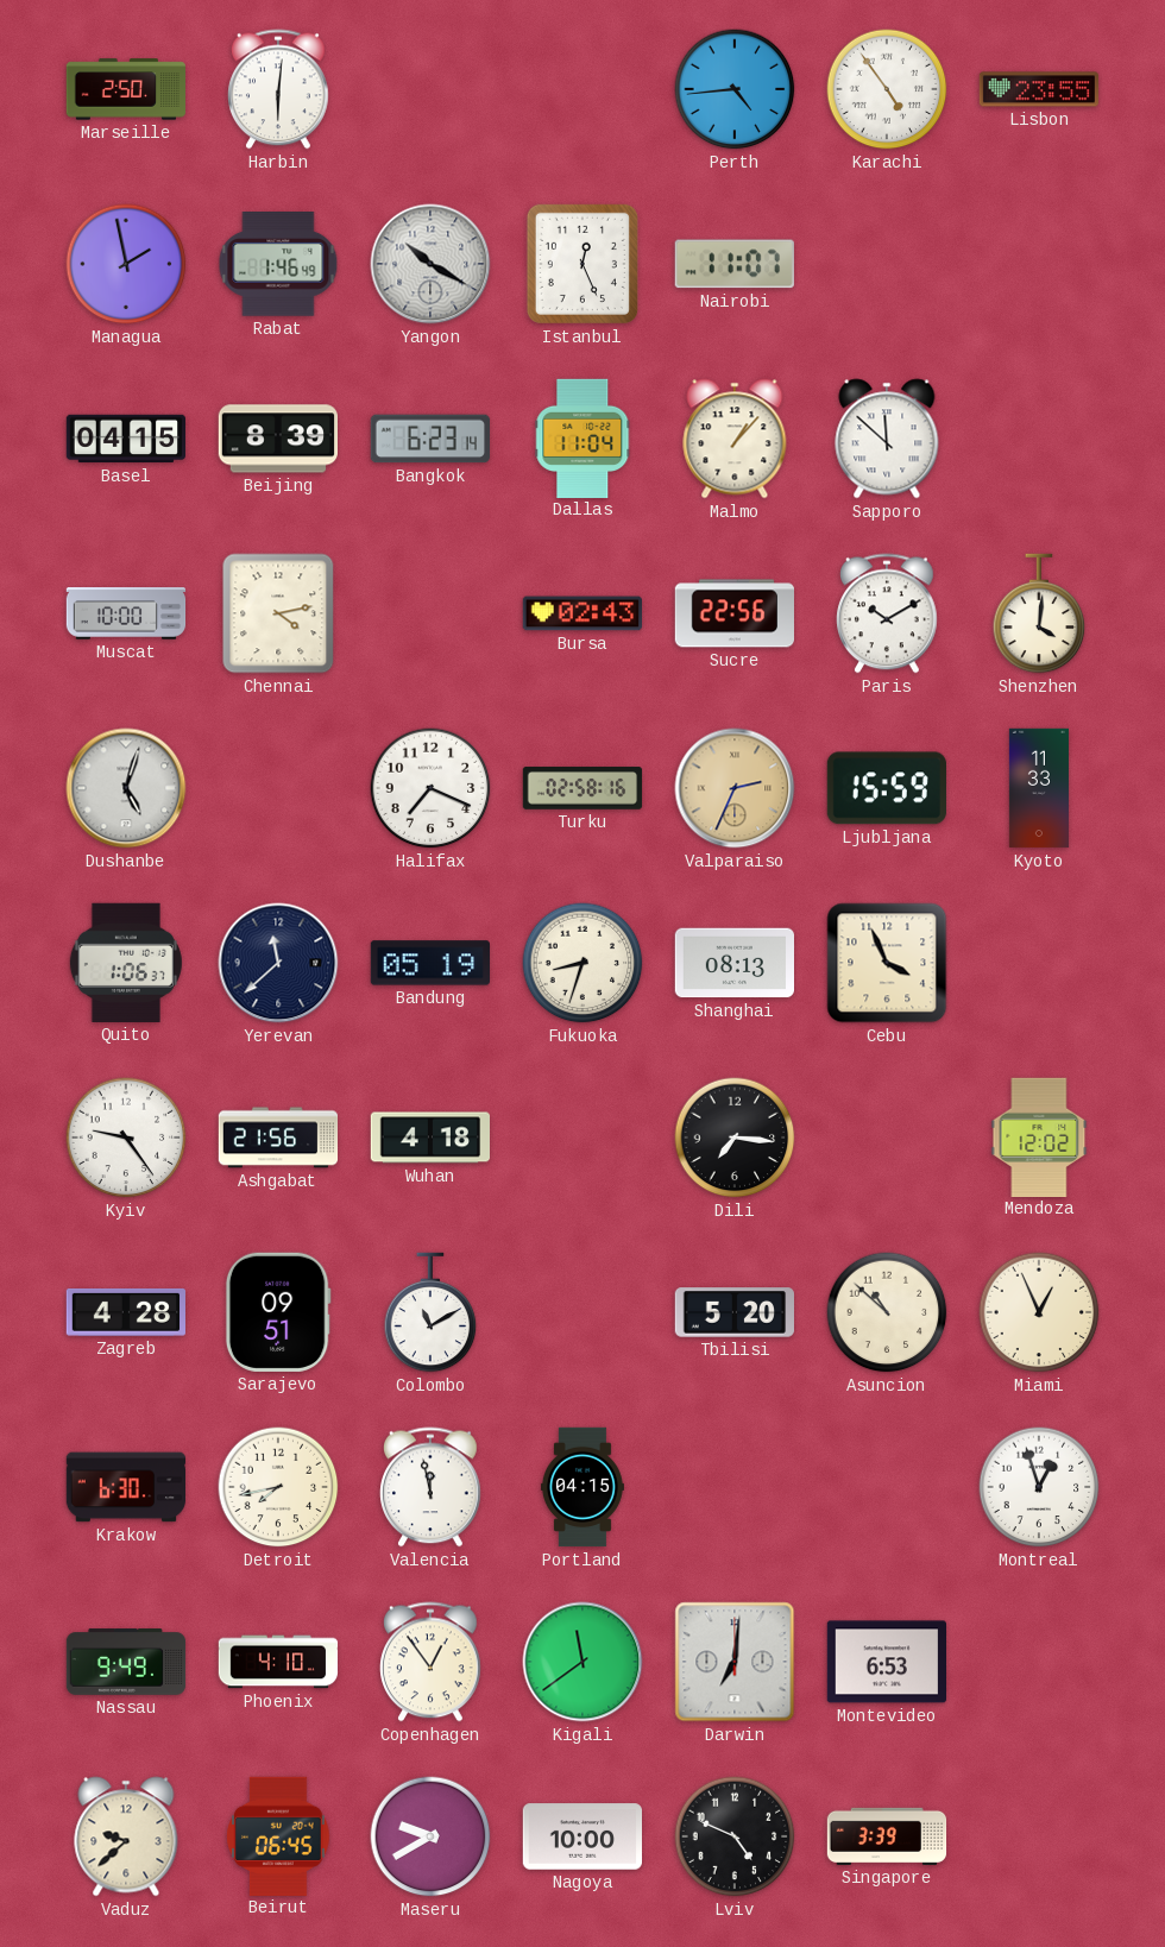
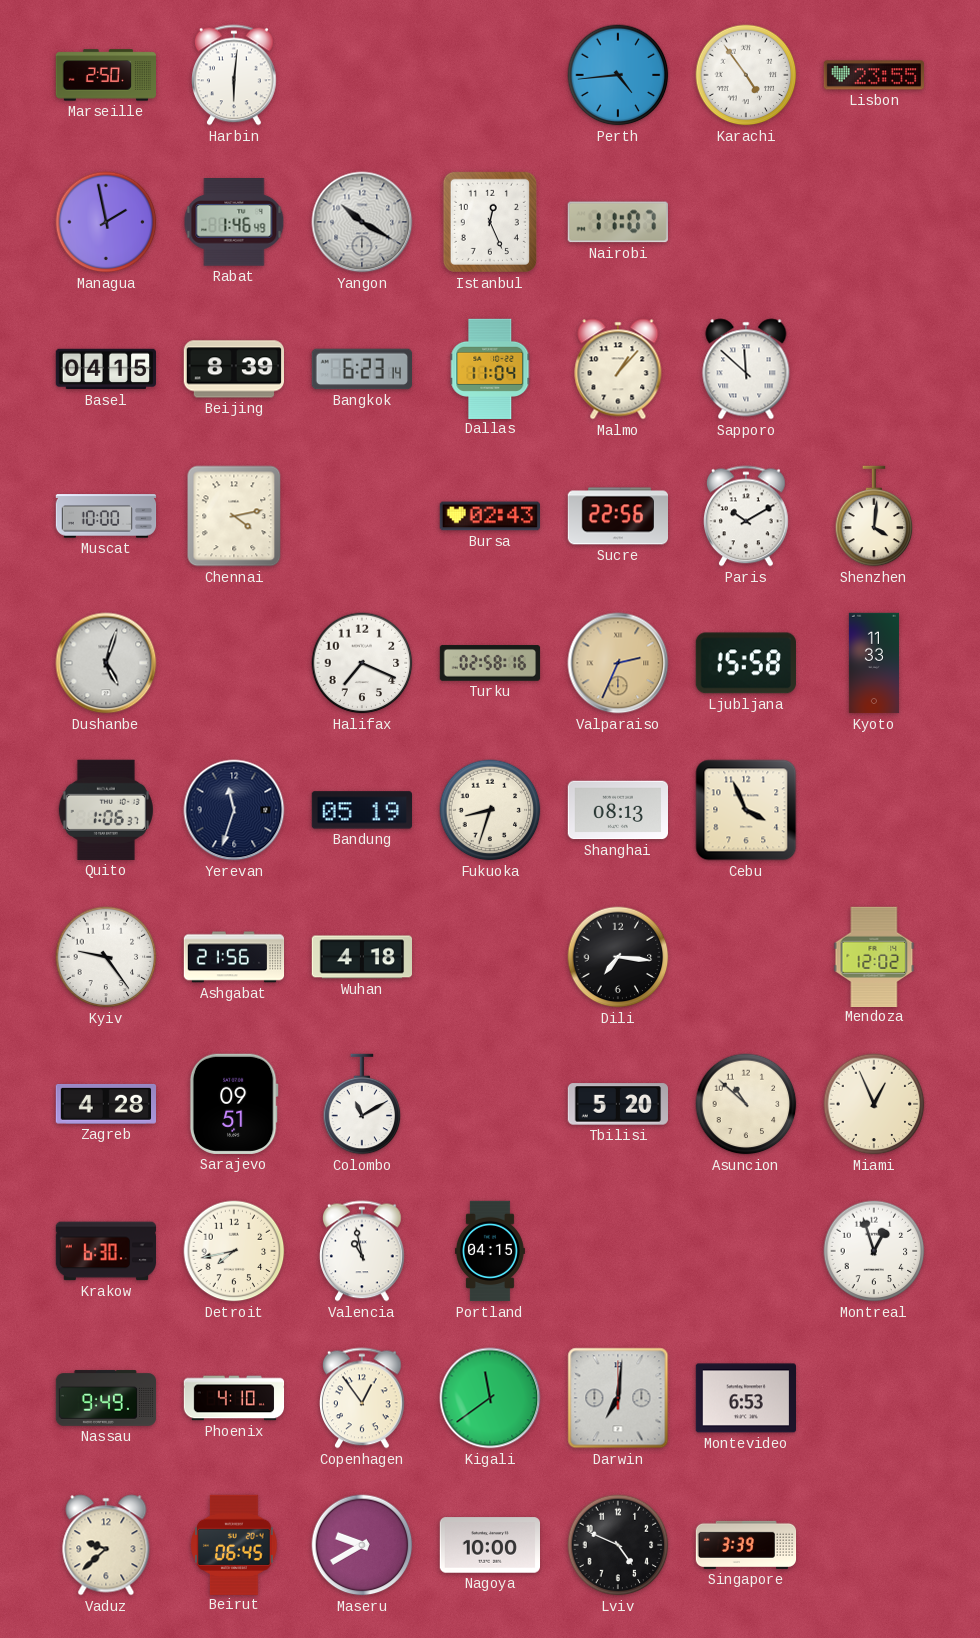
Ljubljana: 15:59 -> 15:58 (746, 663)
Yerevan: 11:38 -> 11:33 (234, 810)
Valencia: 11:58 -> 10:58 (363, 1251)
